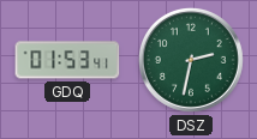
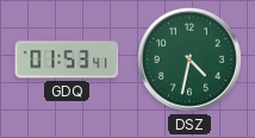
DSZ: 2:32 -> 4:32 (189, 59)
